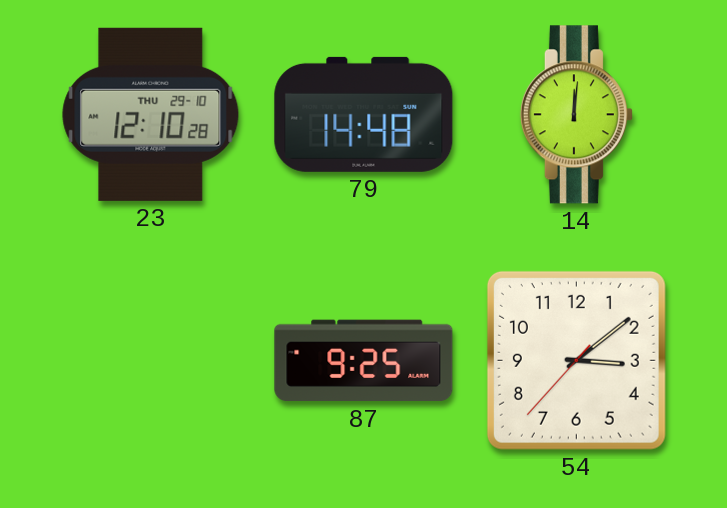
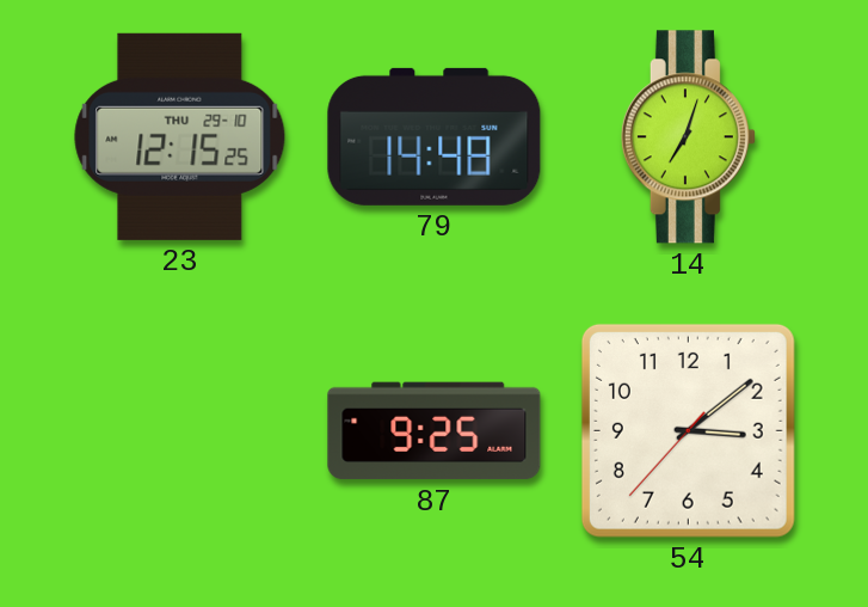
23: 12:10 -> 12:15 (180, 136)
14: 12:01 -> 7:03 (688, 137)
